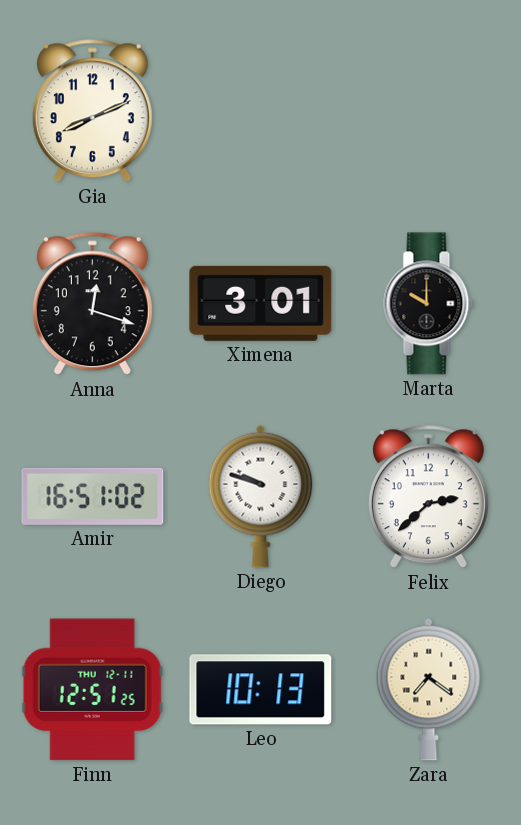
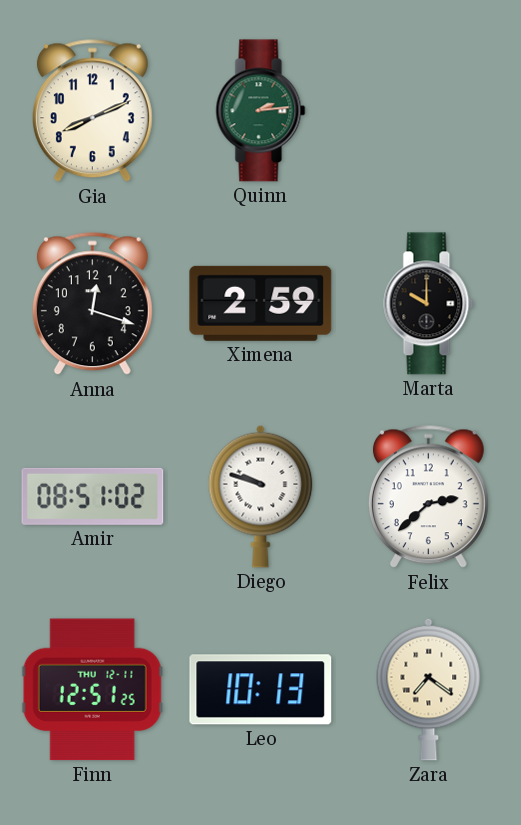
Quinn: none -> 2:14 (261, 111)
Ximena: 3:01 -> 2:59 (261, 303)
Amir: 16:51 -> 08:51 (93, 496)
